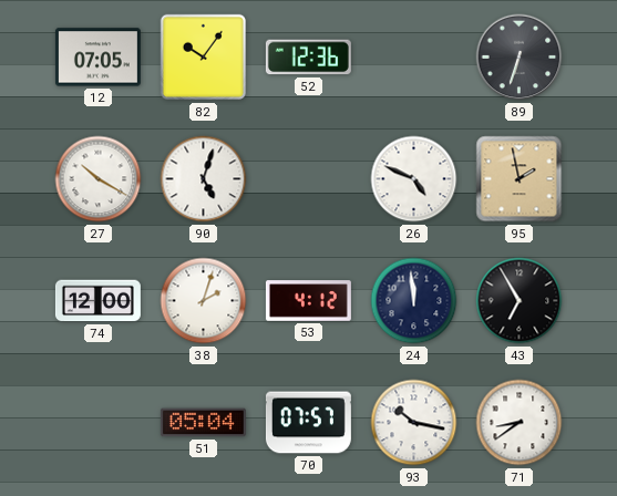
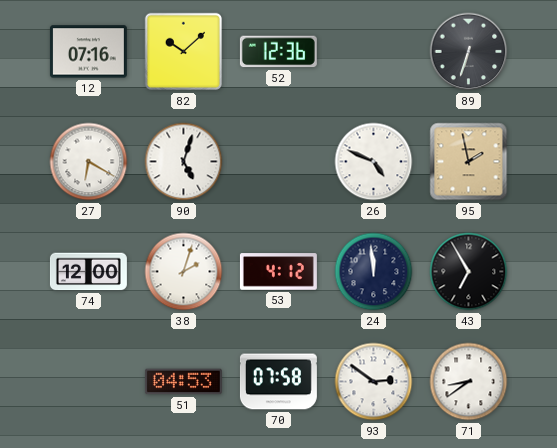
12: 07:05 -> 07:16 (88, 52)
82: 10:06 -> 10:08 (184, 52)
27: 10:20 -> 6:20 (89, 162)
51: 05:04 -> 04:53 (183, 382)
70: 07:57 -> 07:58 (278, 382)
93: 10:17 -> 2:51 (374, 382)
